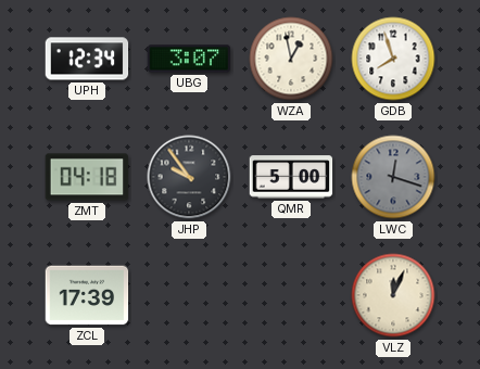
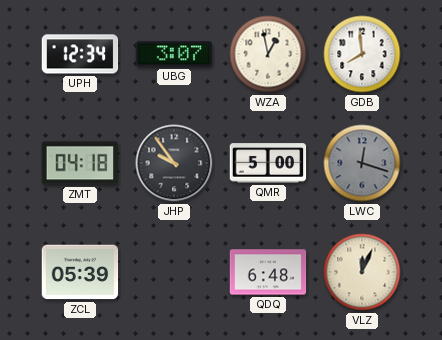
GDB: 7:57 -> 7:59 (362, 54)
ZCL: 17:39 -> 05:39 (80, 272)
QDQ: none -> 6:48 (268, 272)
